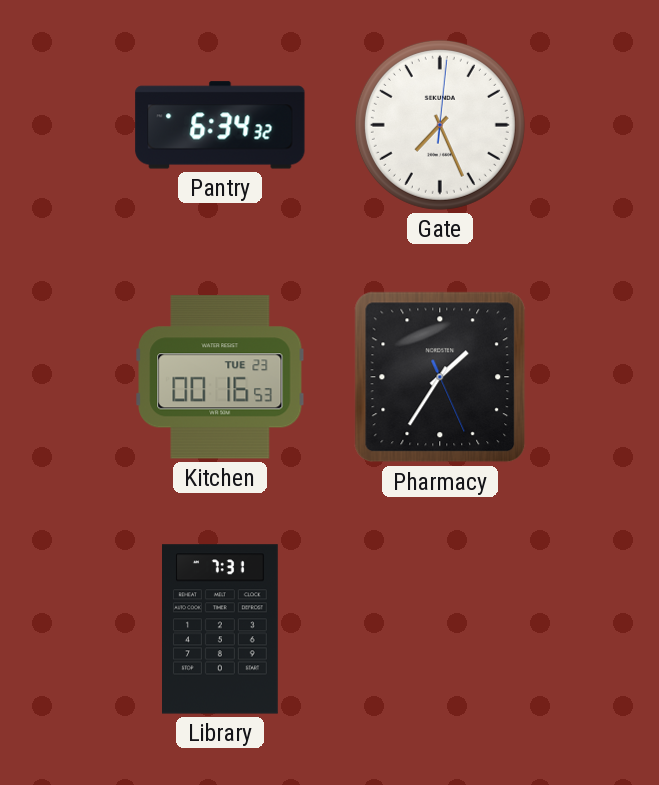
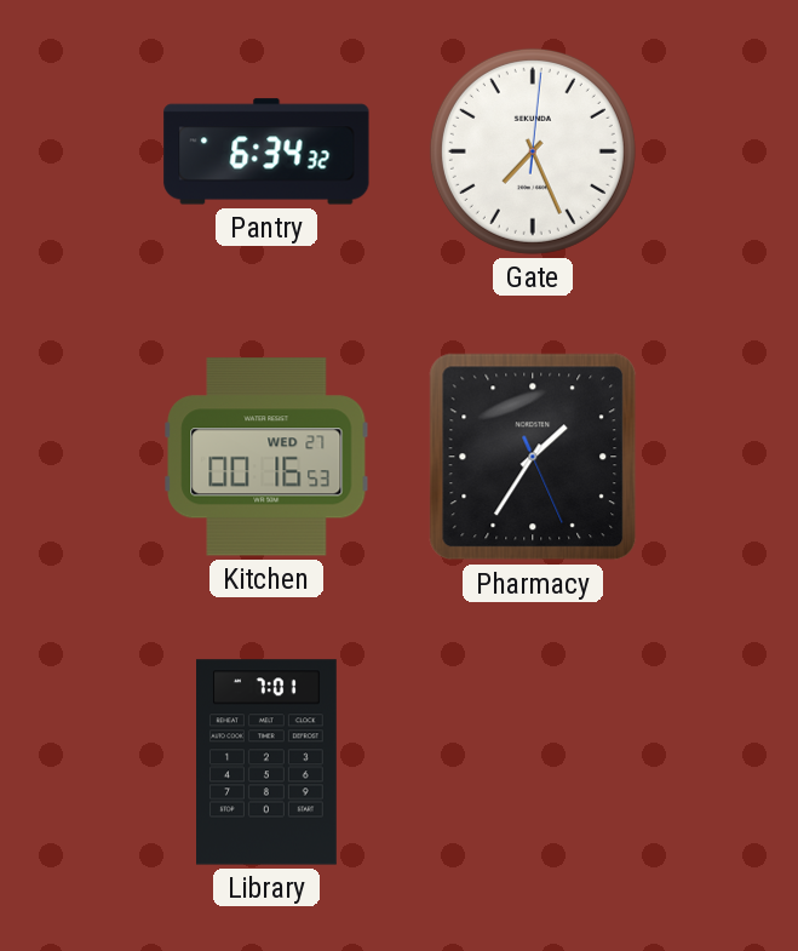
Kitchen date: TUE 23 -> WED 27 (266, 457)
Library: 7:31 -> 7:01 (268, 762)
